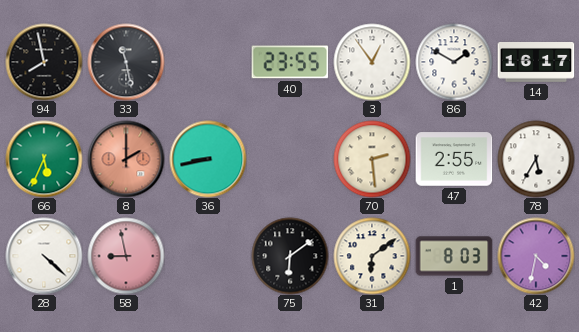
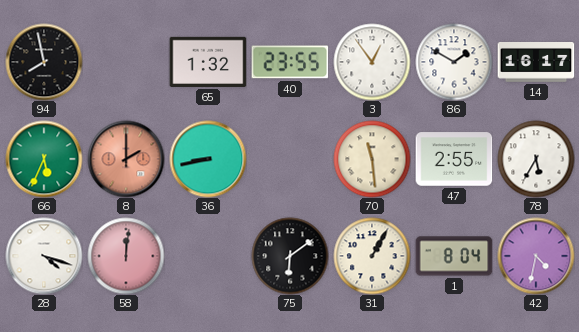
33: 11:28 -> none (126, 62)
65: none -> 1:32 (208, 62)
70: 2:29 -> 11:29 (372, 159)
28: 4:22 -> 4:18 (44, 256)
58: 8:58 -> 12:01 (126, 256)
31: 6:09 -> 1:05 (372, 256)
1: 8:03 -> 8:04 (454, 256)
